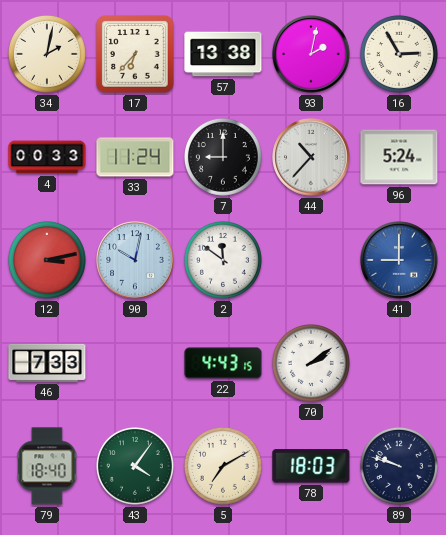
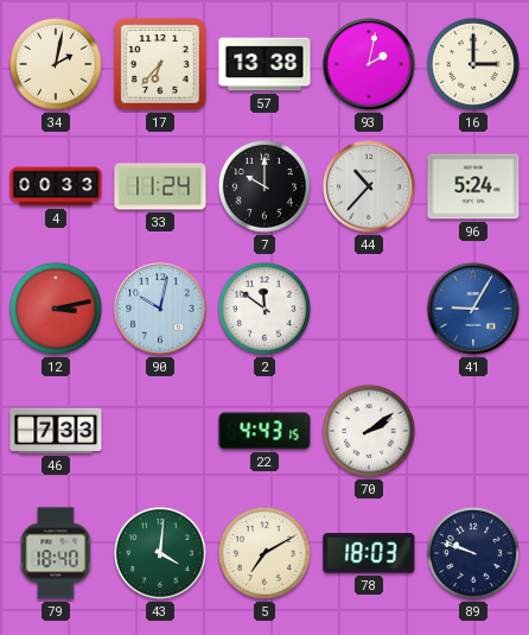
16: 2:55 -> 3:00 (473, 64)
7: 9:00 -> 10:00 (264, 186)
41: 9:00 -> 9:05 (473, 309)
43: 4:06 -> 4:01 (160, 553)
